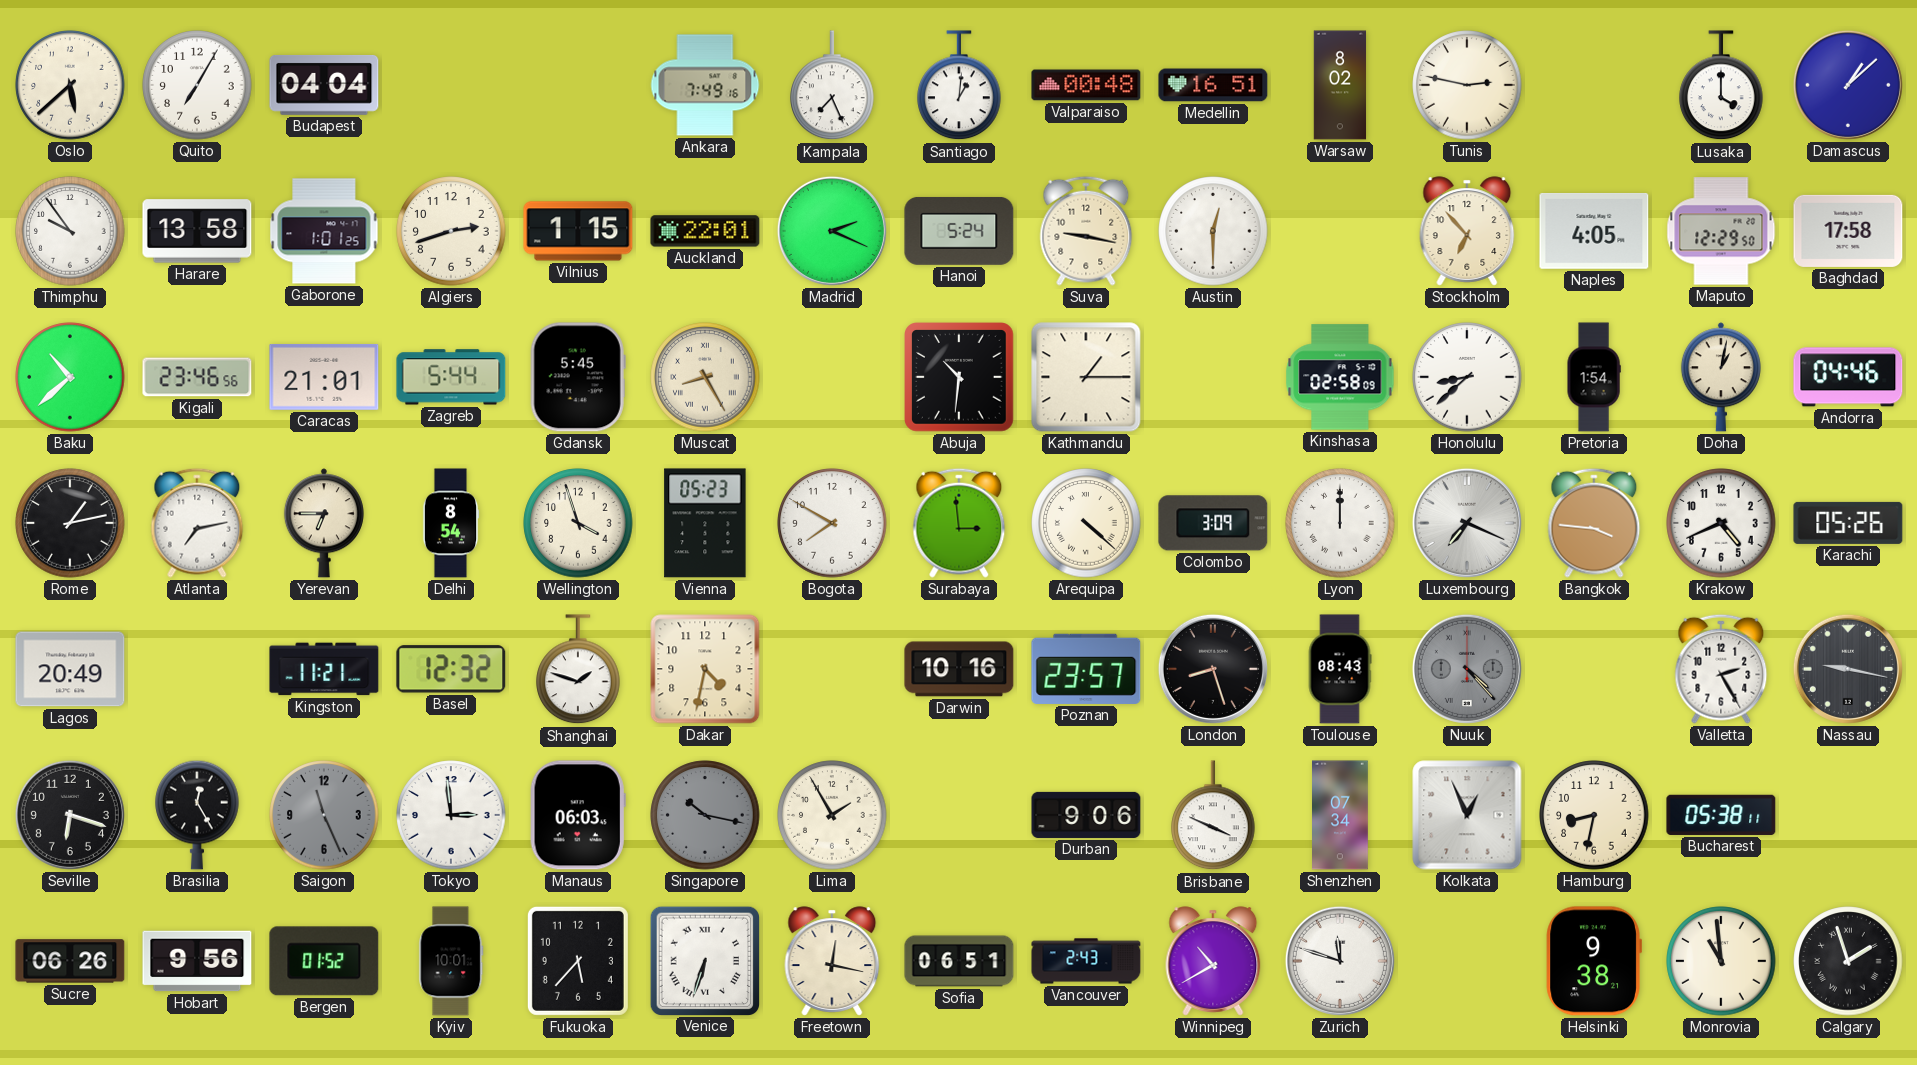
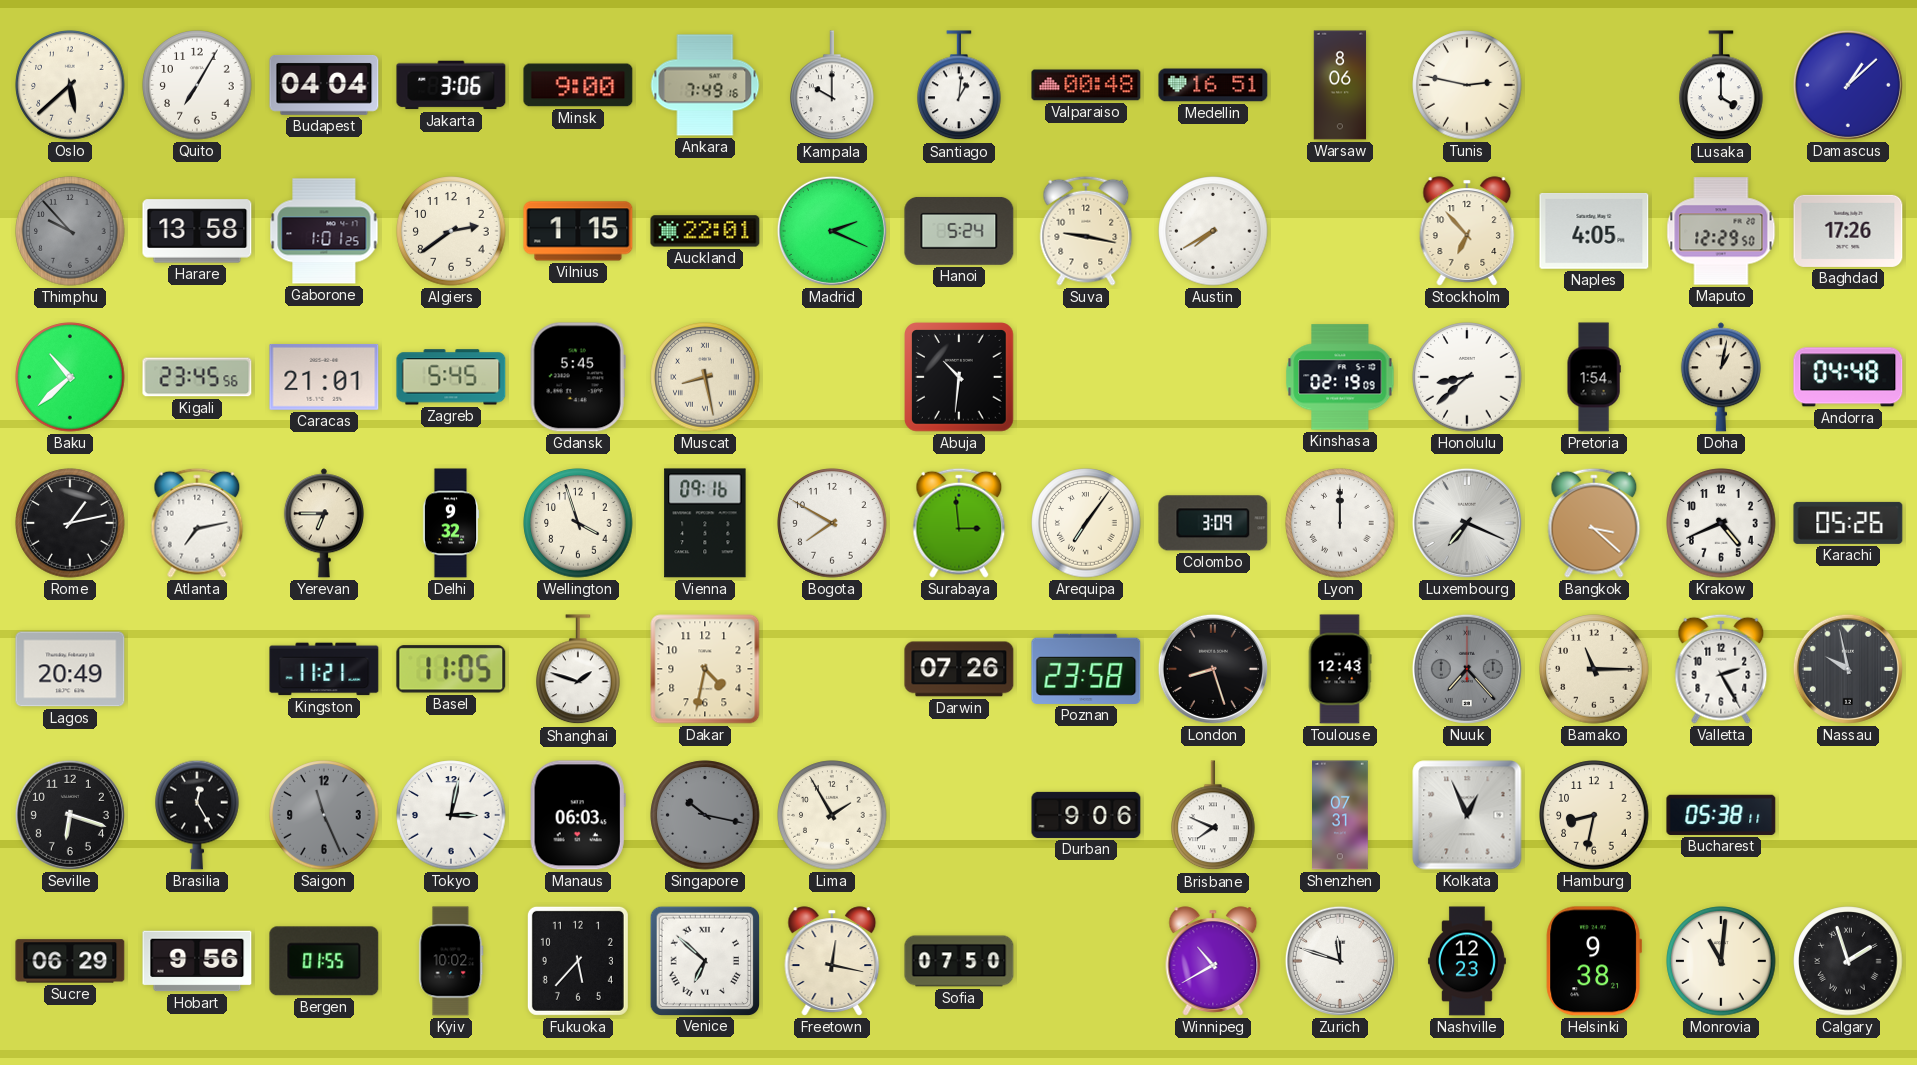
Jakarta: none -> 3:06 (451, 85)
Minsk: none -> 9:00 (578, 85)
Kampala: 7:26 -> 10:00 (832, 86)
Warsaw: 8:02 -> 8:06 (1340, 85)
Thimphu: 9:54 -> 9:53 (70, 231)
Thimphu dial: white -> grey (70, 231)
Algiers: 2:42 -> 2:39 (451, 231)
Austin: 12:30 -> 7:40 (1213, 231)
Baghdad: 17:58 -> 17:26 (1848, 231)
Kigali: 23:46 -> 23:45 (197, 377)
Zagreb: 5:44 -> 5:45 (451, 377)
Muscat: 8:25 -> 8:28 (705, 377)
Kathmandu: 1:15 -> none (1086, 377)
Kinshasa: 02:58 -> 02:19 (1340, 377)
Andorra: 04:46 -> 04:48 (1848, 377)
Delhi: 8:54 -> 9:32 (451, 523)
Vienna: 05:23 -> 09:16 (705, 523)
Arequipa: 4:22 -> 7:06 (1086, 523)
Bangkok: 3:46 -> 3:22 (1594, 523)
Basel: 12:32 -> 11:05 (451, 669)
Darwin: 10:16 -> 07:26 (959, 669)
Poznan: 23:57 -> 23:58 (1086, 669)
Toulouse: 08:43 -> 12:43 (1340, 669)
Nuuk: 4:23 -> 7:23 (1467, 669)
Bamako: none -> 11:15 (1594, 669)
Nassau: 9:17 -> 9:58 (1848, 669)
Tokyo: 2:59 -> 3:02 (451, 815)
Brisbane: 3:49 -> 7:49 (1213, 816)
Shenzhen: 07:34 -> 07:31 (1341, 815)
Sucre: 06:26 -> 06:29 (70, 961)
Bergen: 01:52 -> 01:55 (324, 961)
Kyiv: 10:01 -> 10:02 (451, 961)
Venice: 6:33 -> 6:52 (704, 960)
Sofia: 06:51 -> 07:50 (959, 961)
Vancouver: 2:43 -> none (1086, 961)
Nashville: none -> 12:23 (1467, 961)
Monrovia: 10:59 -> 11:01 (1721, 961)
